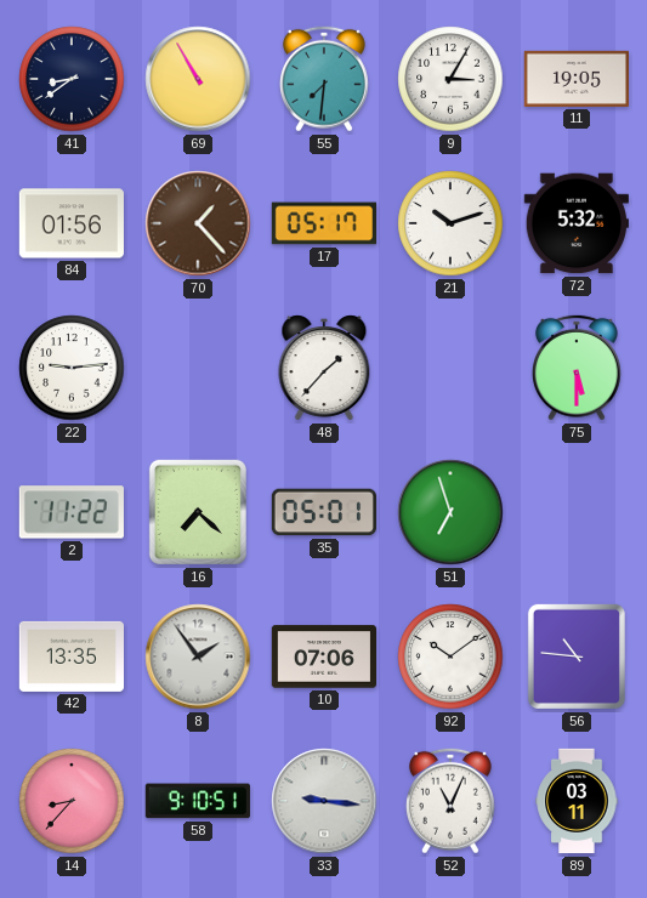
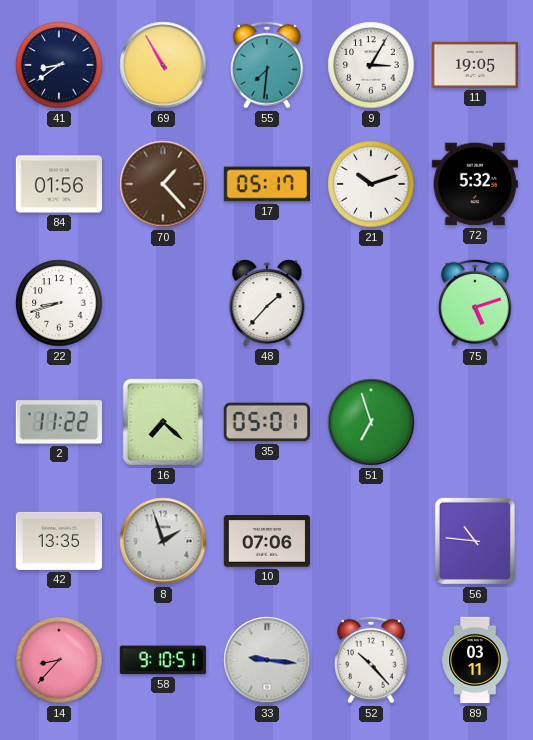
22: 9:14 -> 8:42 (59, 303)
75: 5:30 -> 5:12 (475, 303)
8: 1:54 -> 1:57 (163, 541)
92: 10:09 -> none (450, 657)
52: 11:04 -> 10:23 (371, 660)
